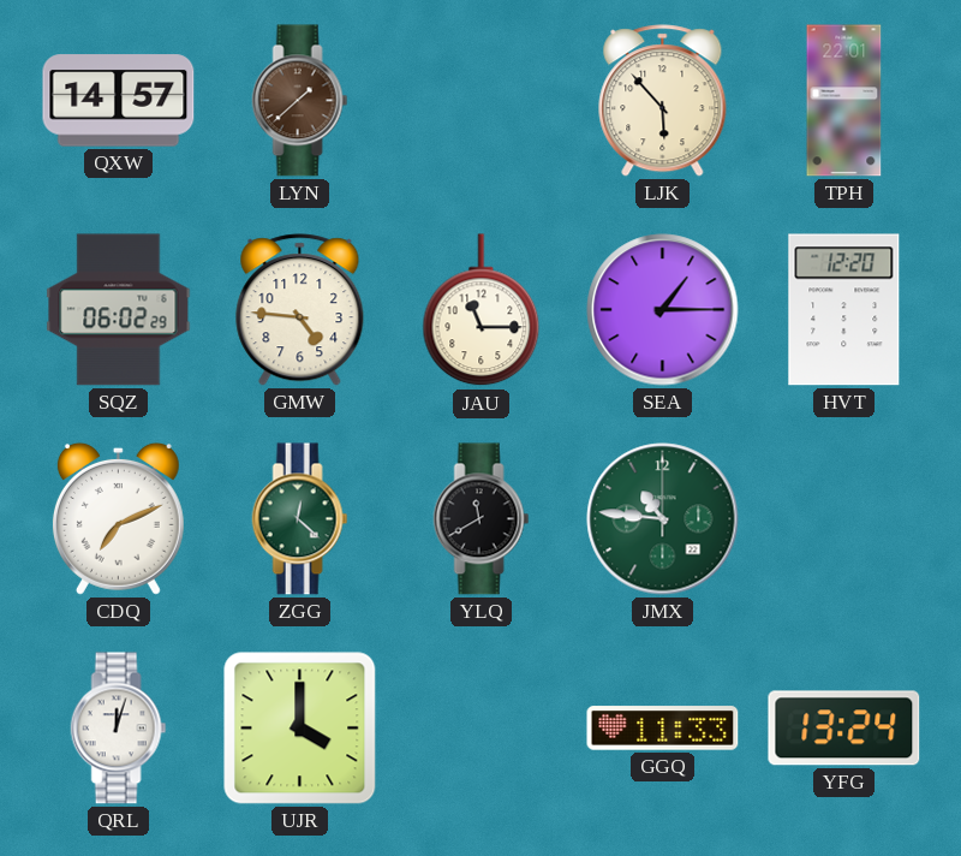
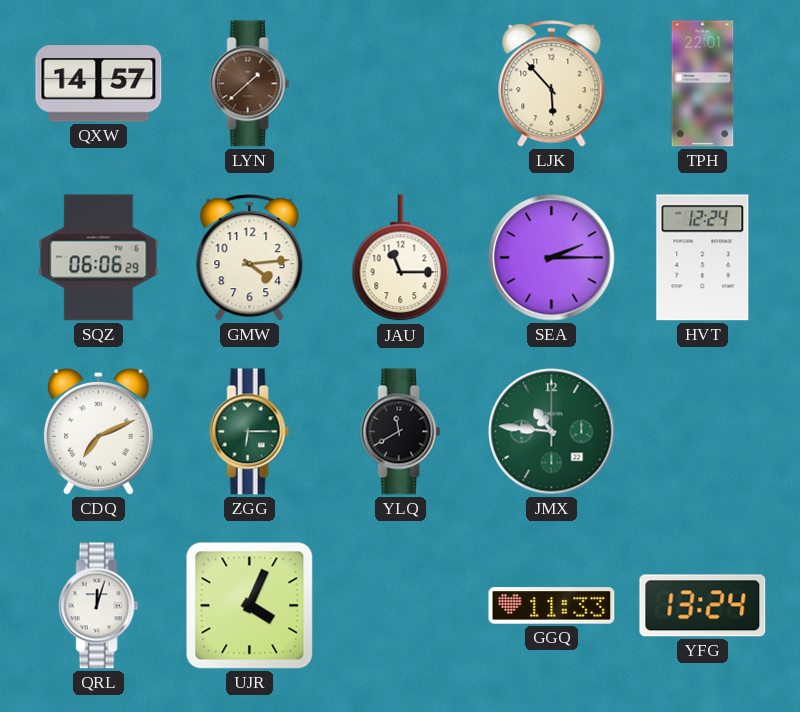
SQZ: 06:02 -> 06:06 (99, 258)
GMW: 4:46 -> 4:14 (250, 258)
SEA: 1:15 -> 2:15 (552, 258)
HVT: 12:20 -> 12:24 (703, 258)
ZGG: 12:22 -> 6:15 (250, 432)
UJR: 4:00 -> 4:04 (250, 606)
